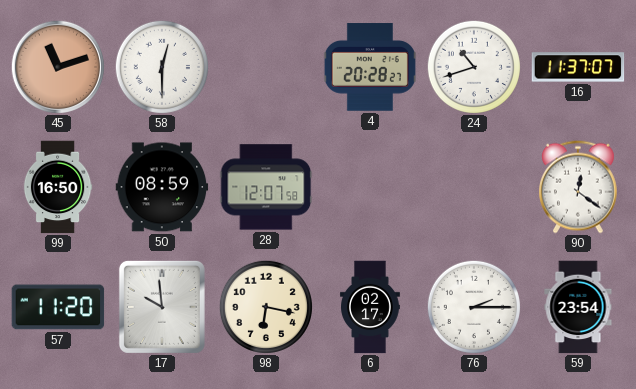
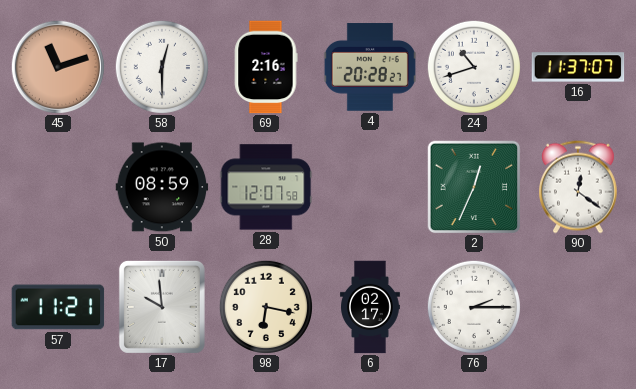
69: none -> 2:16 (266, 67)
99: 16:50 -> none (58, 187)
2: none -> 12:34 (474, 187)
57: 11:20 -> 11:21 (58, 307)
59: 23:54 -> none (578, 307)
